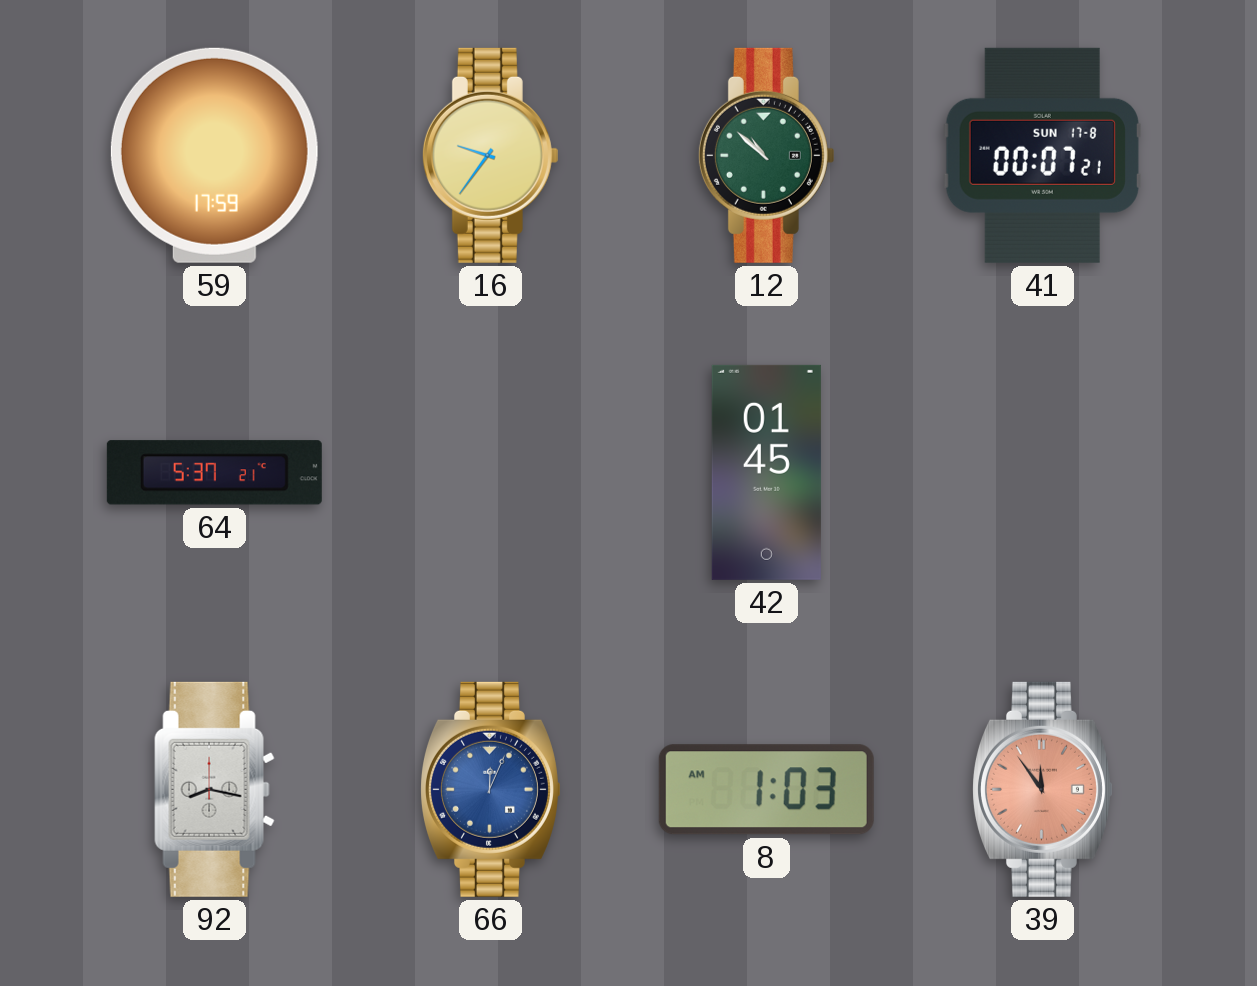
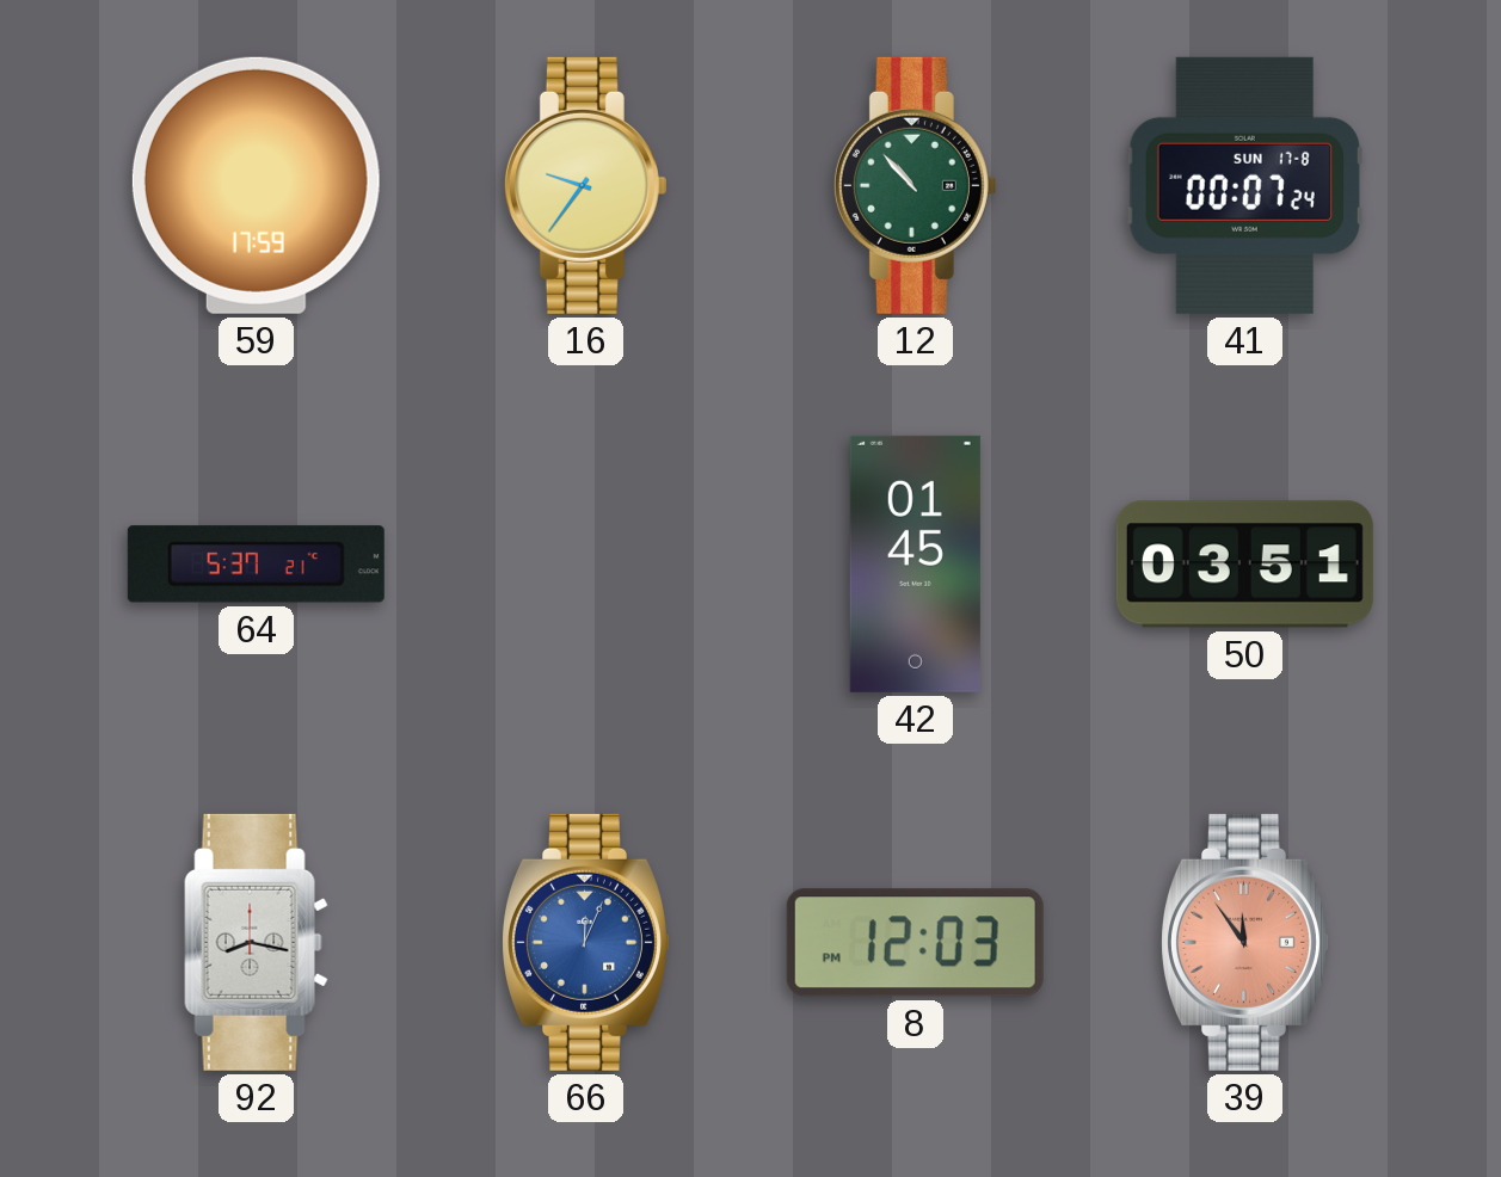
12: 10:52 -> 10:53 (915, 185)
41: 00:07:21 -> 00:07:24 (1244, 185)
50: none -> 03:51 (1244, 565)
8: 1:03 -> 12:03 (915, 943)
